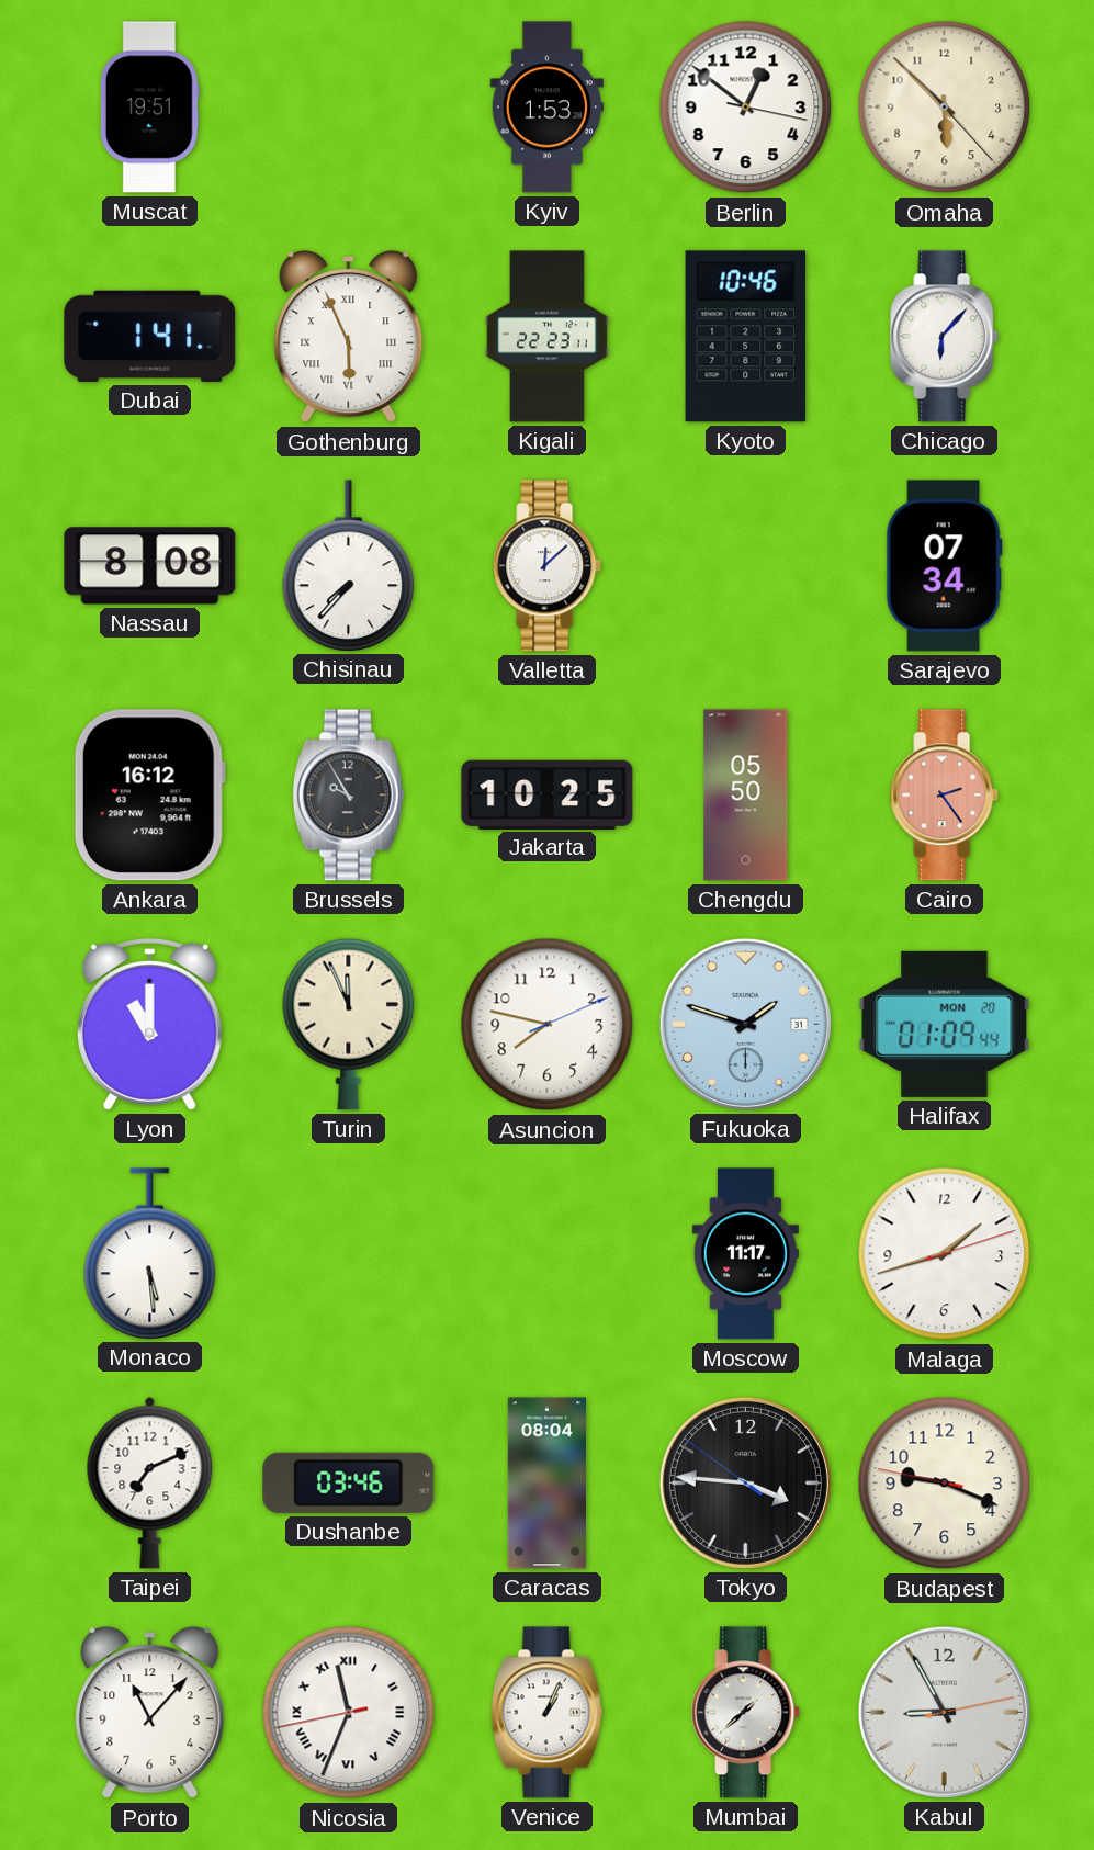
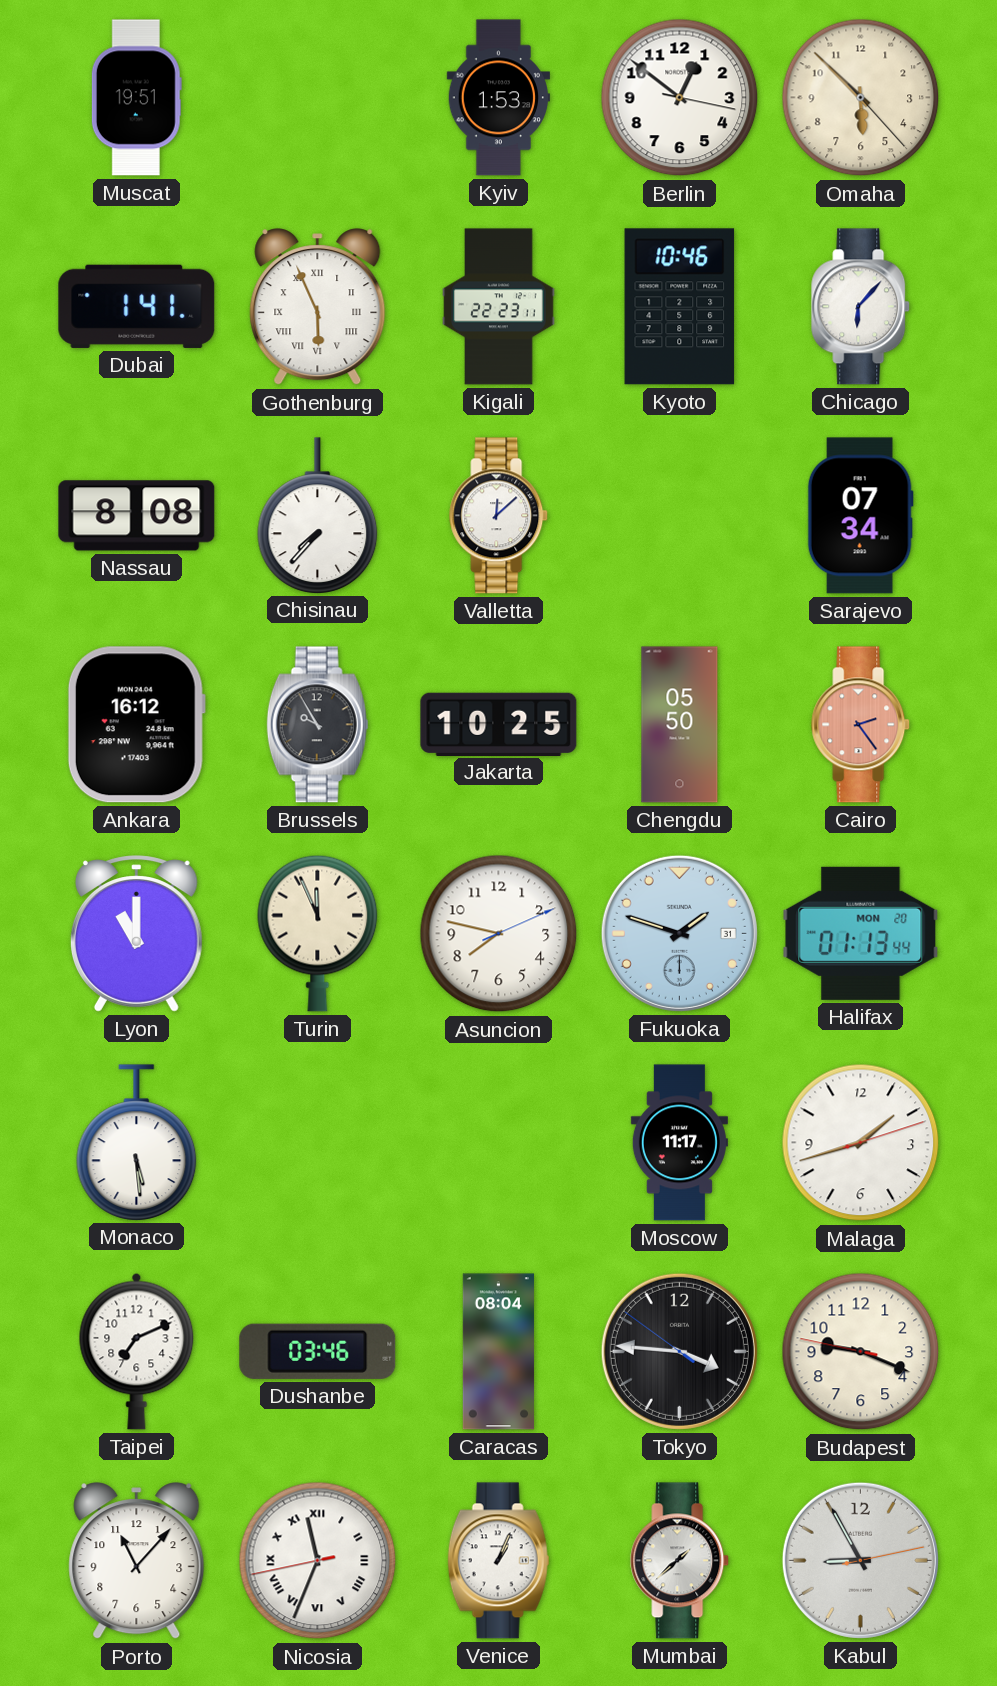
Halifax: 01:09 -> 01:13 (861, 933)
